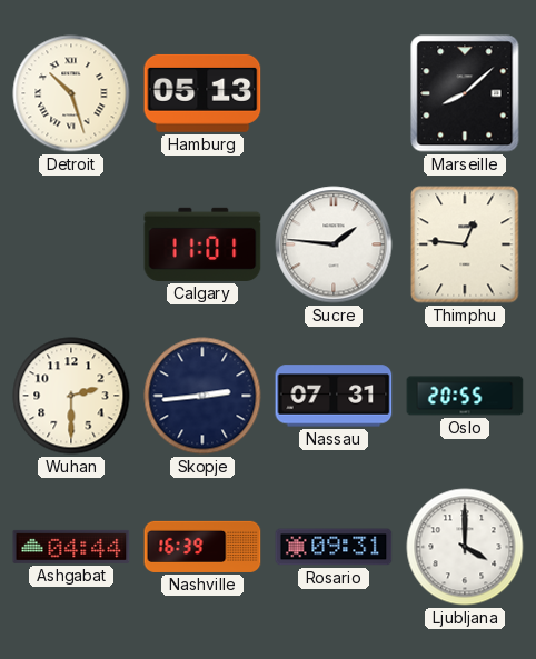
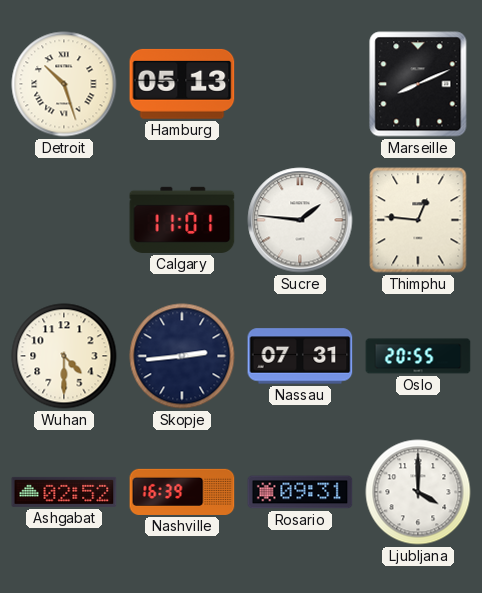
Marseille: 8:08 -> 8:11 (418, 84)
Wuhan: 2:30 -> 4:30 (64, 356)
Ashgabat: 04:44 -> 02:52 (64, 492)
